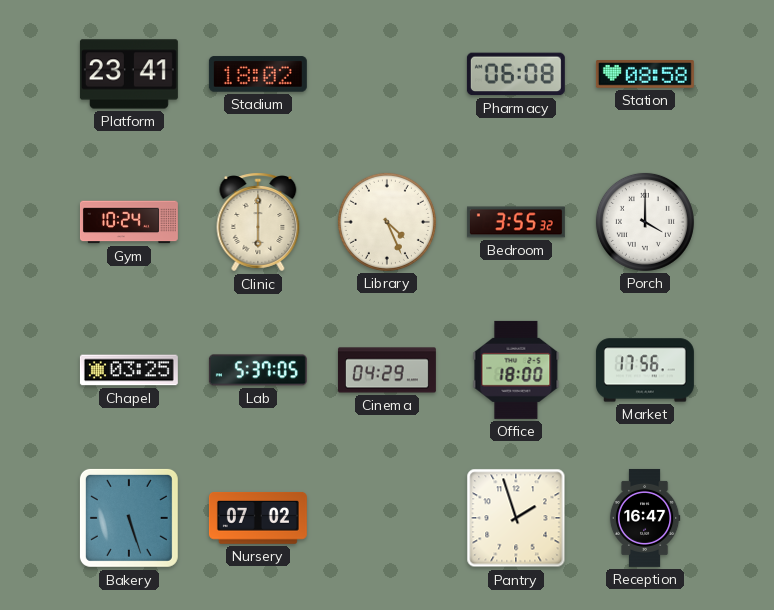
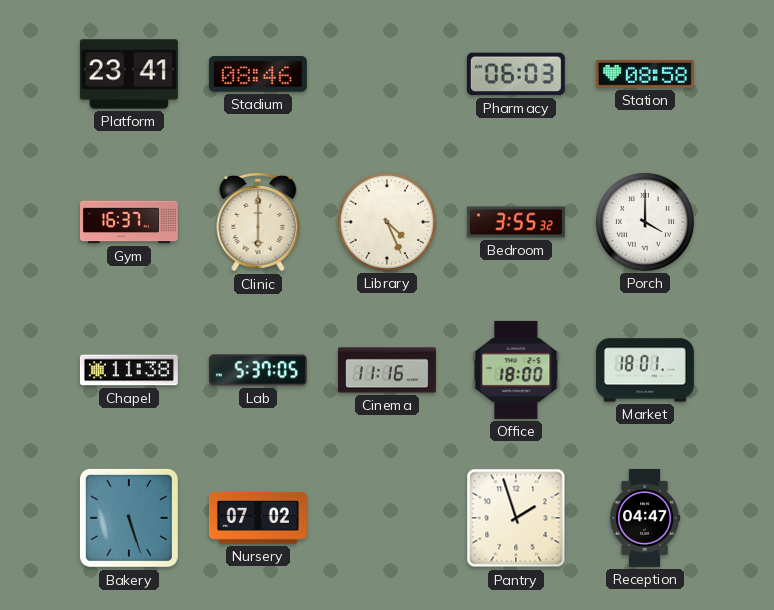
Stadium: 18:02 -> 08:46 (258, 74)
Pharmacy: 06:08 -> 06:03 (516, 74)
Gym: 10:24 -> 16:37 (129, 222)
Chapel: 03:25 -> 11:38 (129, 370)
Cinema: 04:29 -> 11:16 (387, 370)
Market: 17:56 -> 18:01 (645, 370)
Reception: 16:47 -> 04:47 (645, 518)
